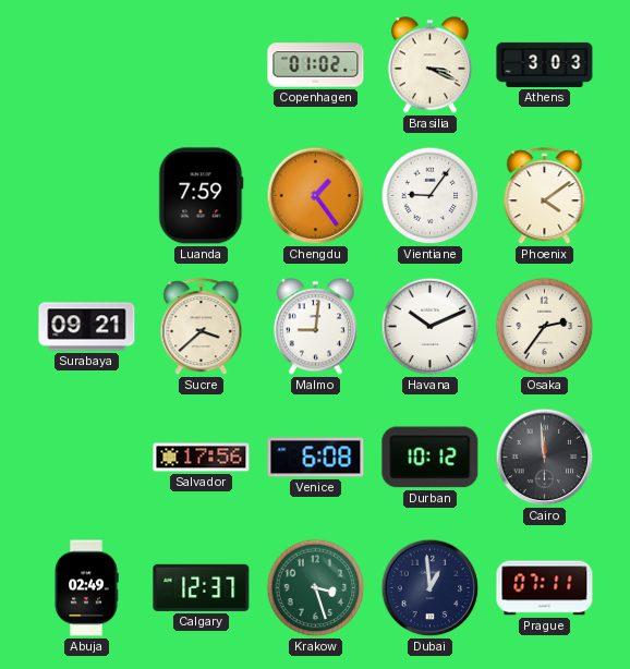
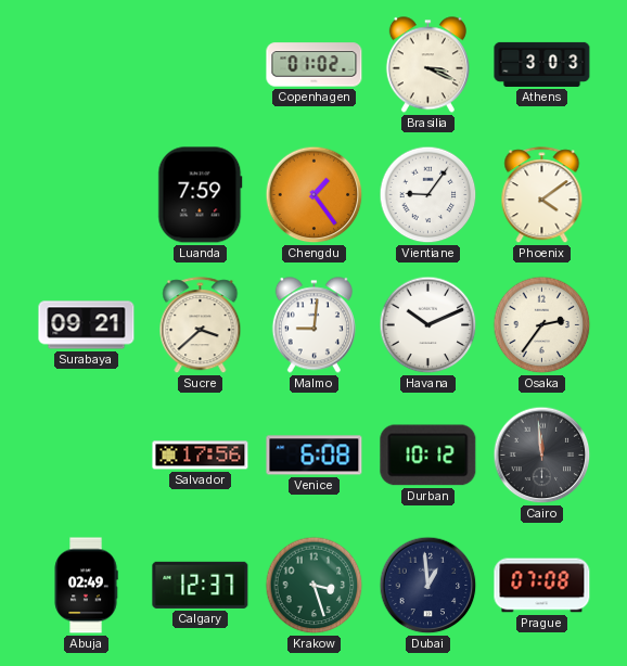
Prague: 07:11 -> 07:08 (542, 586)
